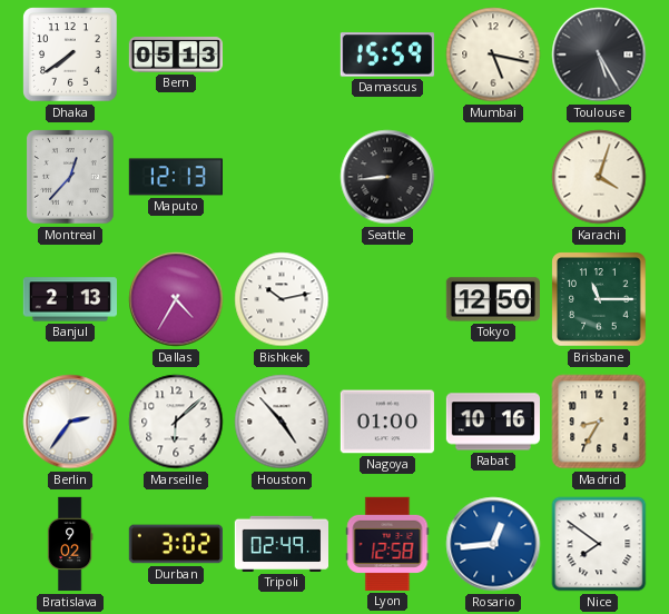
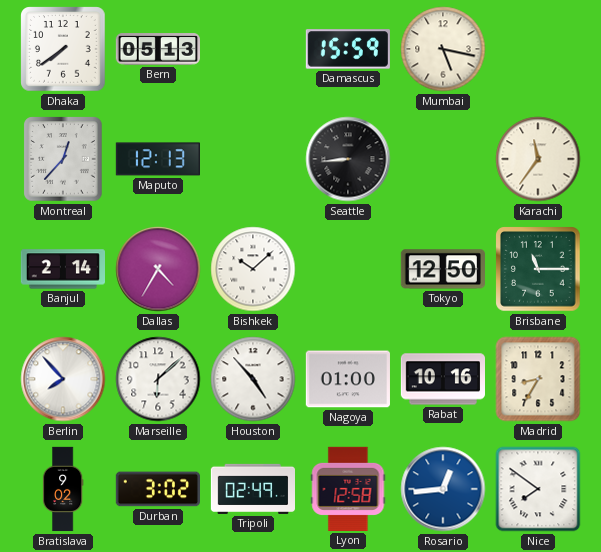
Toulouse: 5:25 -> none (599, 55)
Karachi: 4:03 -> 11:36 (538, 159)
Banjul: 2:13 -> 2:14 (62, 269)
Bishkek: 10:13 -> 10:08 (253, 269)
Berlin: 2:36 -> 7:53 (63, 379)
